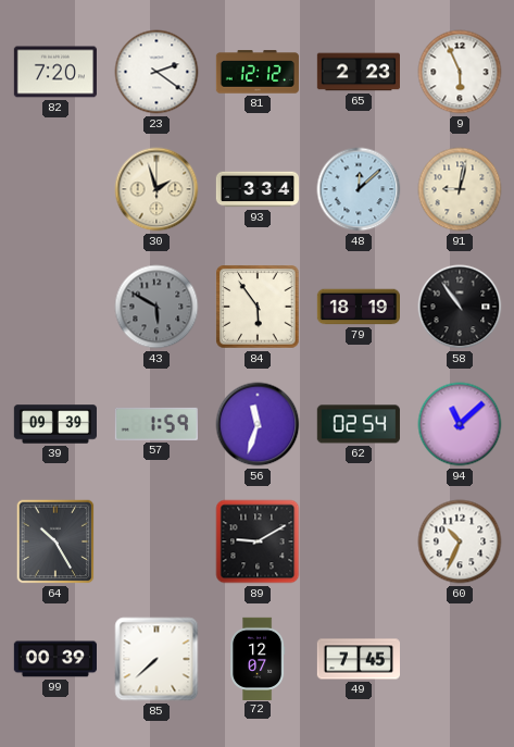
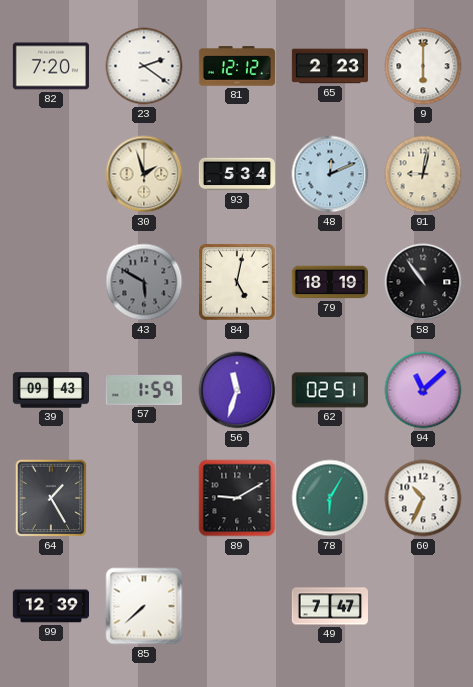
9: 5:56 -> 6:00 (423, 66)
93: 3:34 -> 5:34 (236, 174)
48: 12:08 -> 12:11 (330, 174)
84: 5:54 -> 5:02 (237, 282)
39: 09:39 -> 09:43 (50, 390)
62: 02:54 -> 02:51 (330, 390)
64: 10:25 -> 1:25 (51, 498)
78: none -> 6:05 (330, 498)
99: 00:39 -> 12:39 (50, 606)
72: 12:07 -> none (258, 658)
49: 7:45 -> 7:47 (329, 606)
